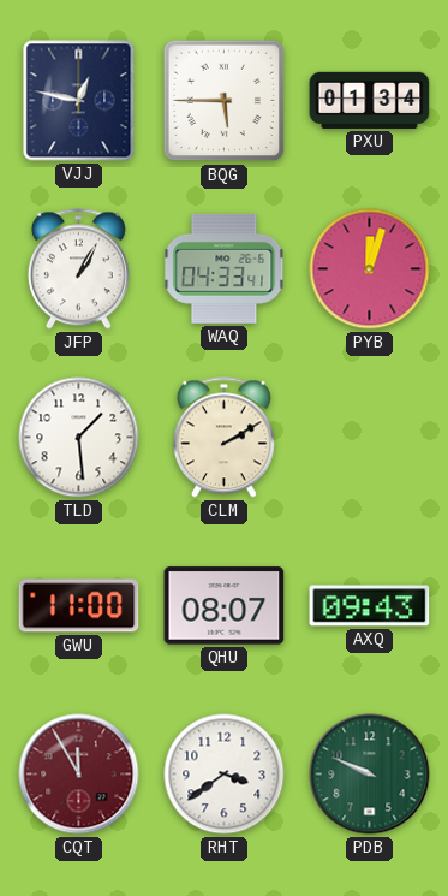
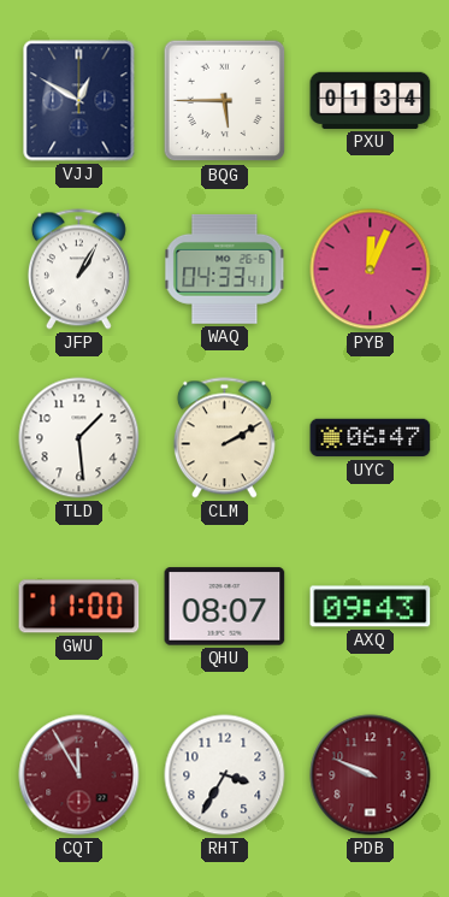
VJJ: 12:47 -> 12:50 (79, 101)
PYB: 12:03 -> 12:04 (371, 270)
UYC: none -> 06:47 (371, 438)
RHT: 3:39 -> 3:35 (225, 775)
PDB dial: green -> burgundy (371, 775)
